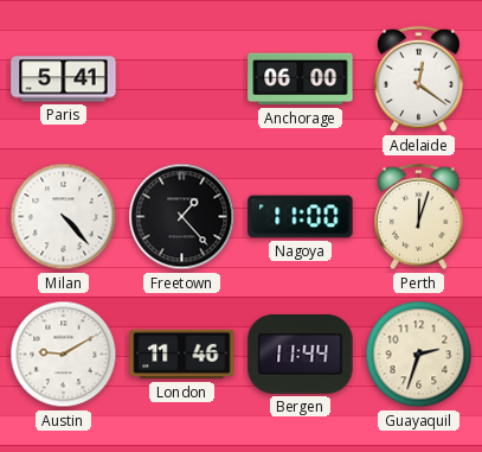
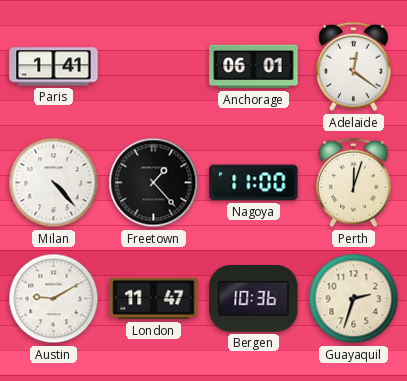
Paris: 5:41 -> 1:41 (54, 67)
Anchorage: 06:00 -> 06:01 (254, 67)
London: 11:46 -> 11:47 (154, 299)
Bergen: 11:44 -> 10:36 (254, 299)
